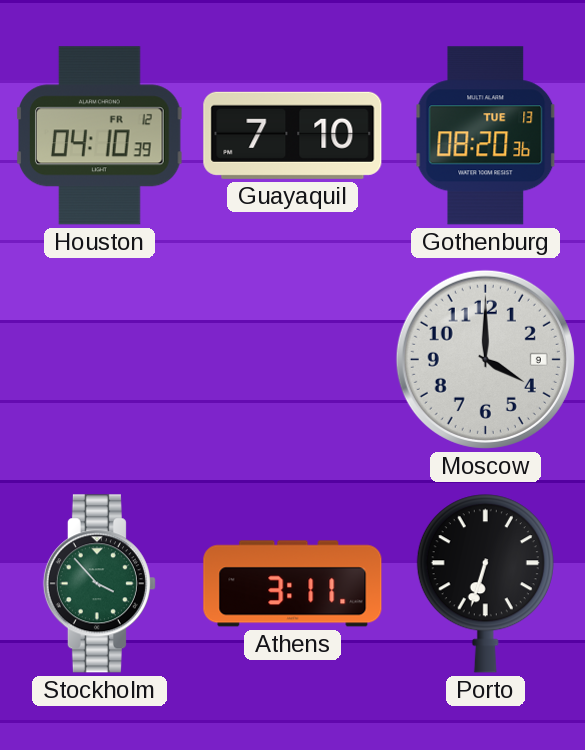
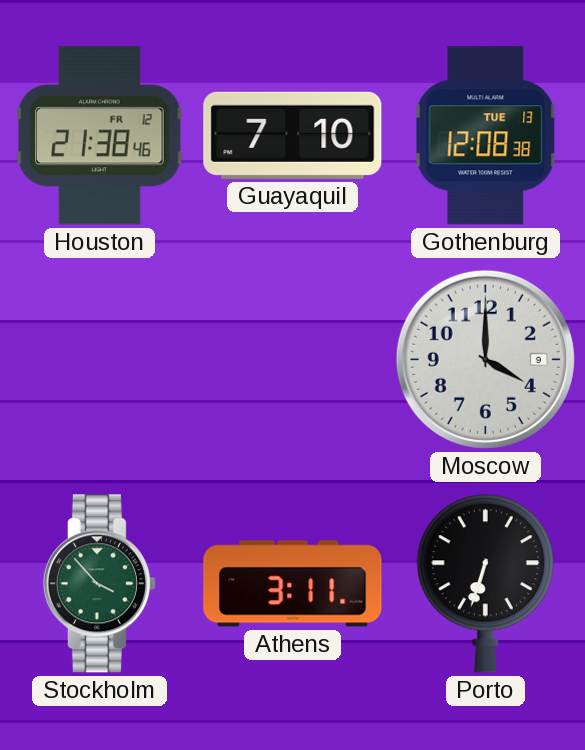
Houston: 04:10 -> 21:38 (100, 136)
Gothenburg: 08:20 -> 12:08 (486, 136)
